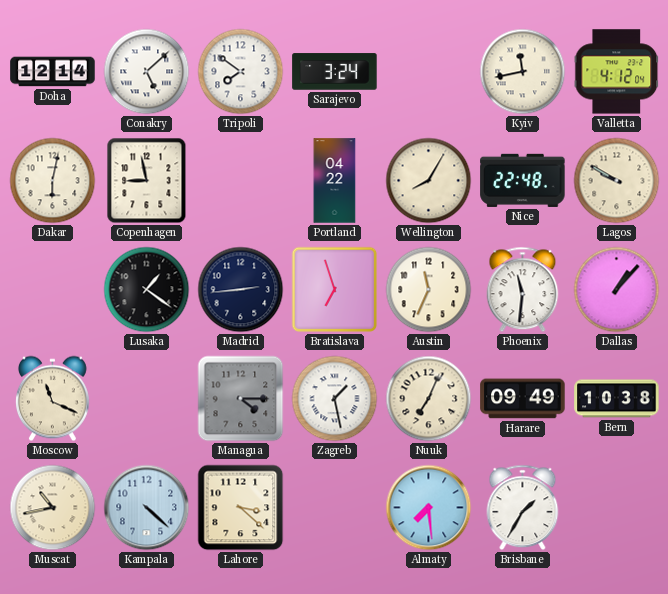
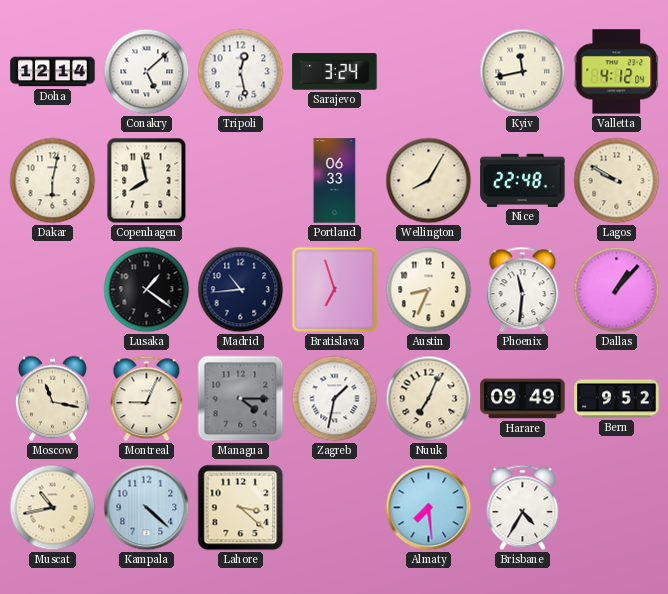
Tripoli: 7:51 -> 12:28 (241, 72)
Copenhagen: 8:58 -> 7:58 (147, 181)
Portland: 04:22 -> 06:33 (335, 181)
Madrid: 2:44 -> 10:44 (241, 290)
Austin: 11:34 -> 8:34 (429, 290)
Moscow: 11:19 -> 11:17 (53, 399)
Montreal: none -> 9:04 (147, 399)
Zagreb: 1:28 -> 1:32 (335, 399)
Bern: 10:38 -> 9:52 (617, 399)
Brisbane: 1:35 -> 4:35 (523, 508)
